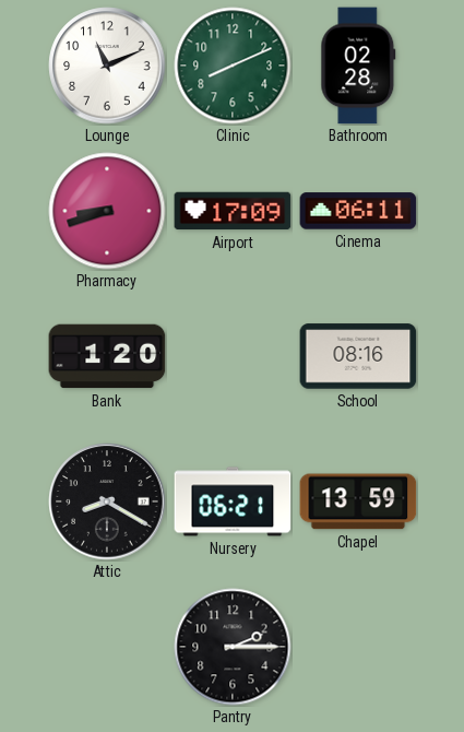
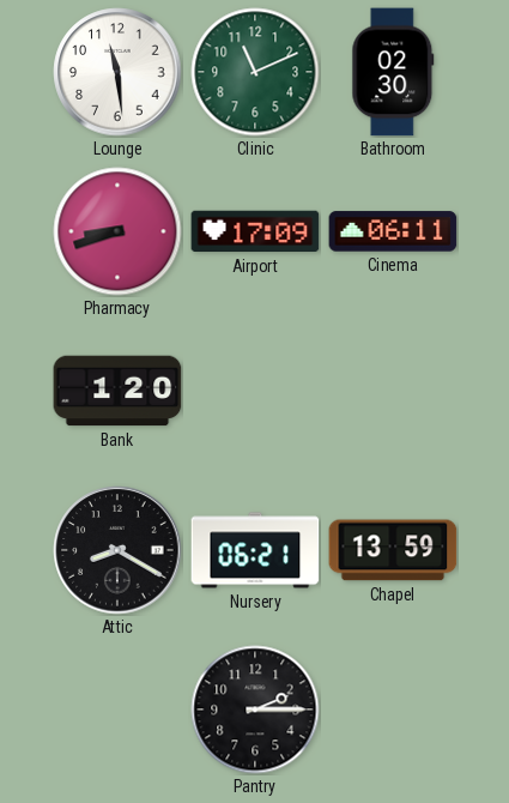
Lounge: 11:11 -> 11:29 (117, 72)
Clinic: 8:11 -> 11:11 (255, 72)
Bathroom: 02:28 -> 02:30 (393, 72)
School: 08:16 -> none (358, 356)
